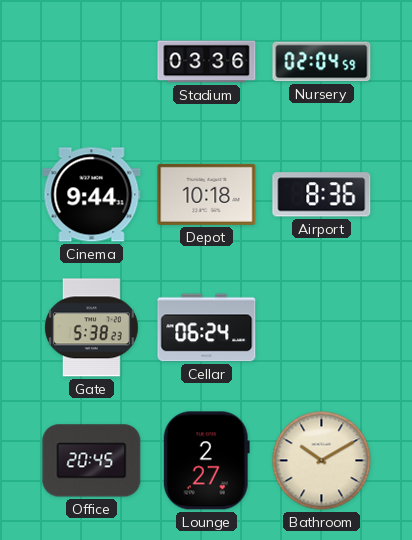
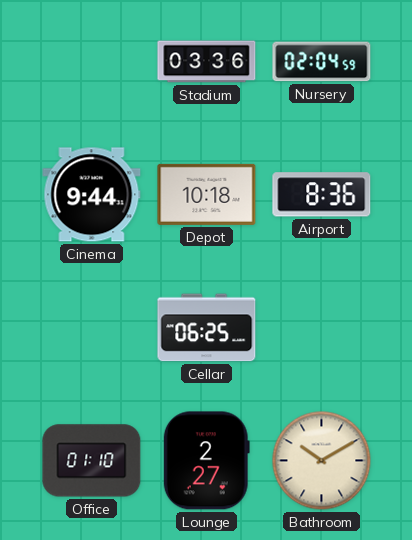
Gate: 5:38 -> none (91, 328)
Cellar: 06:24 -> 06:25 (207, 328)
Office: 20:45 -> 01:10 (92, 461)
